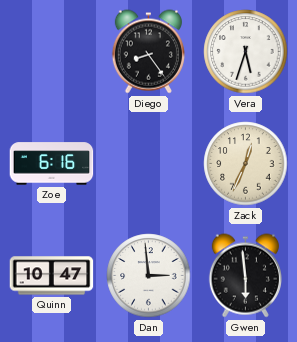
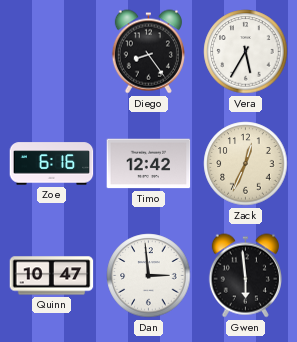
Vera: 5:33 -> 5:35 (246, 52)
Timo: none -> 12:42 (149, 164)
